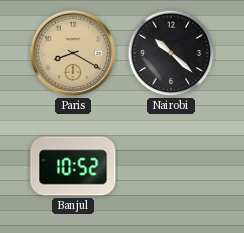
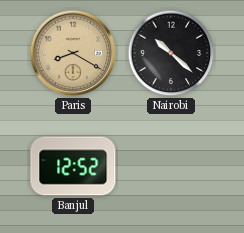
Banjul: 10:52 -> 12:52 (73, 166)
